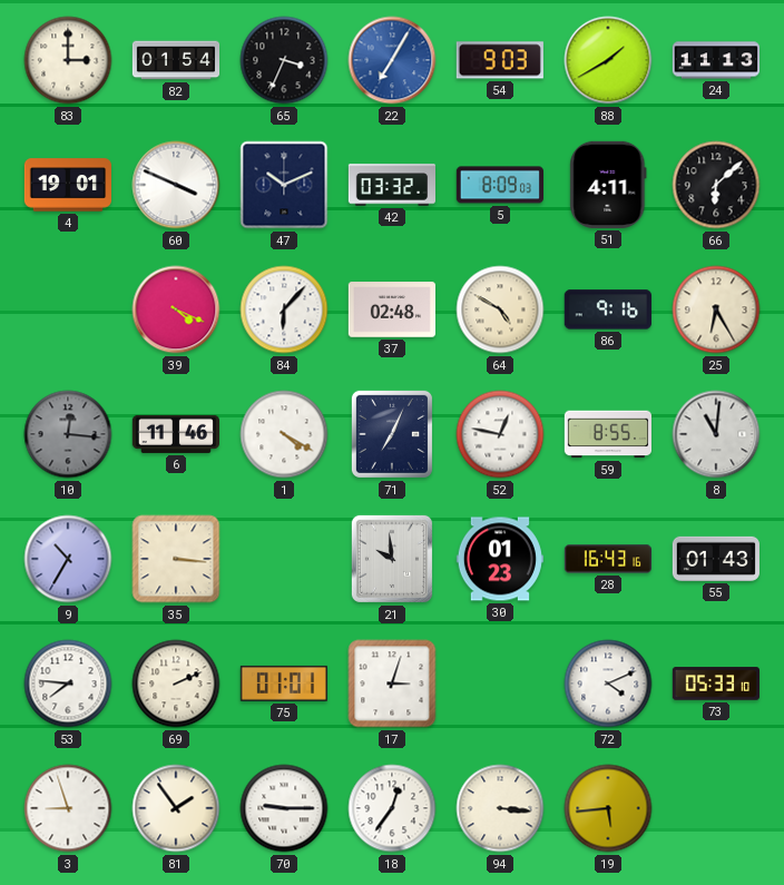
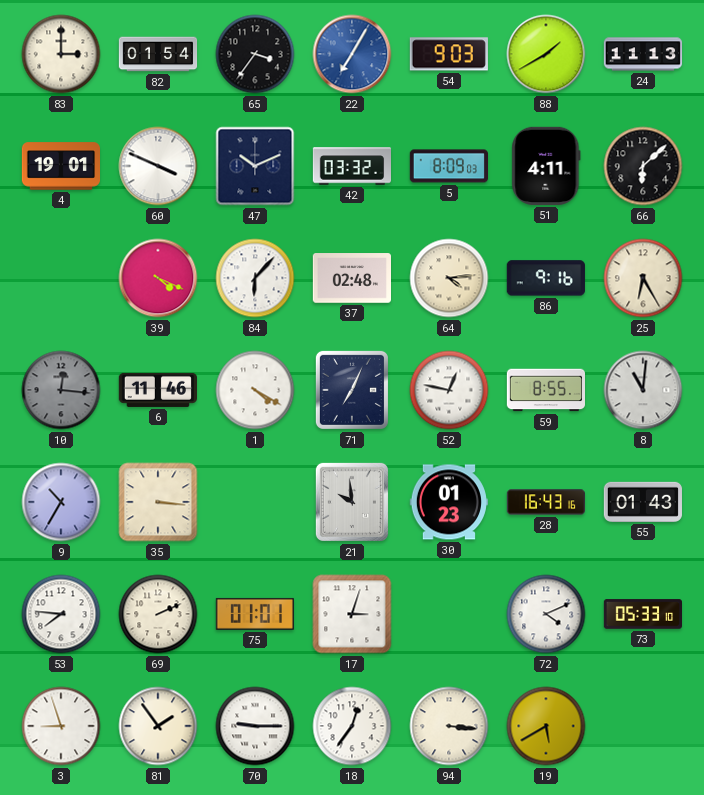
65: 3:34 -> 3:36 (255, 54)
64: 4:50 -> 4:14 (449, 278)
19: 5:44 -> 5:40 (546, 726)
